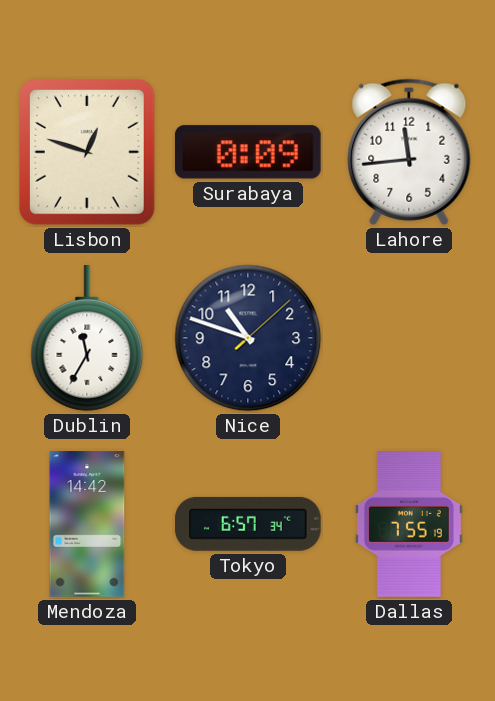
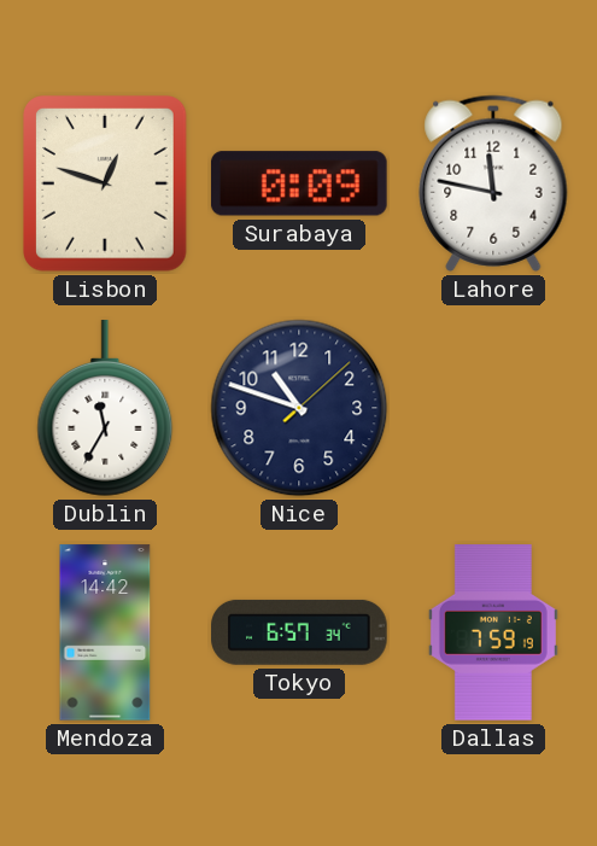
Lahore: 11:44 -> 11:47 (493, 183)
Dallas: 7:55 -> 7:59 (493, 632)
